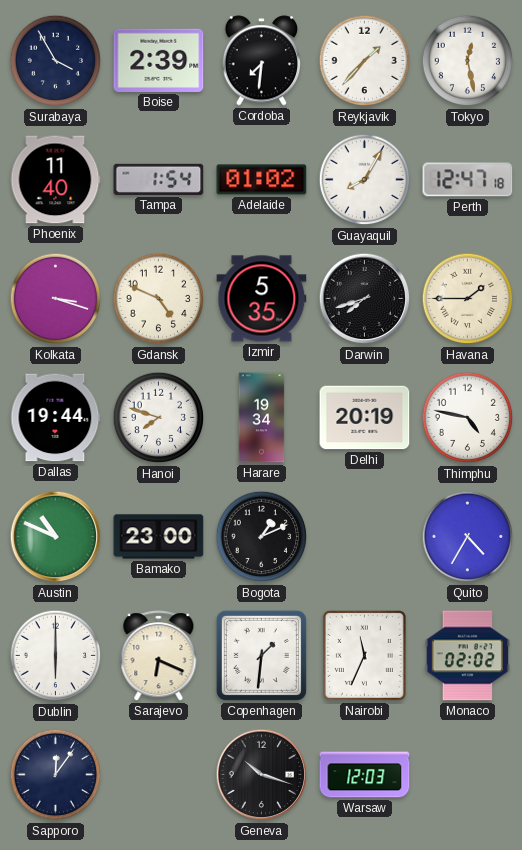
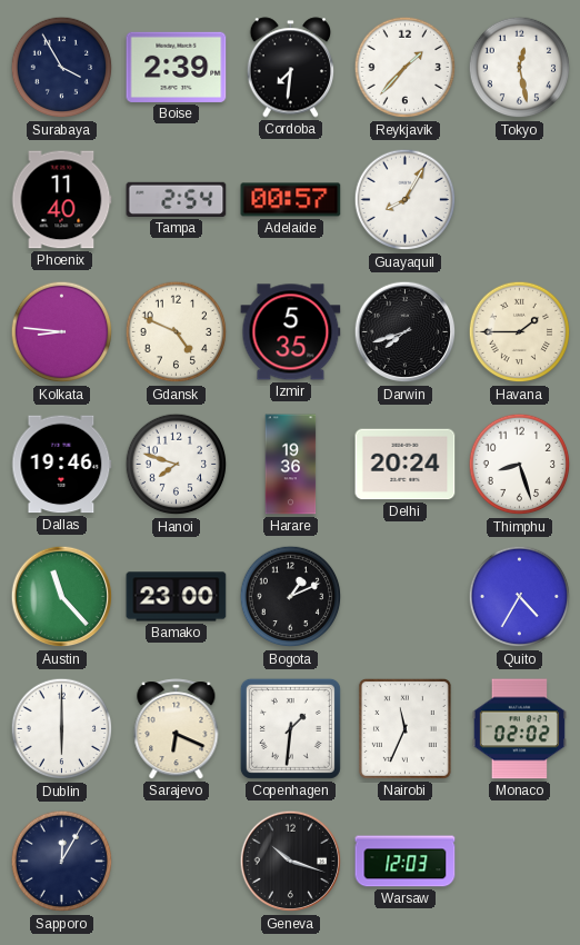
Tampa: 1:54 -> 2:54 (177, 199)
Adelaide: 01:02 -> 00:57 (291, 200)
Perth: 12:47 -> none (468, 180)
Kolkata: 3:18 -> 8:46 (62, 332)
Dallas: 19:44 -> 19:46 (62, 465)
Harare: 19:34 -> 19:36 (291, 465)
Delhi: 20:19 -> 20:24 (406, 465)
Thimphu: 4:47 -> 8:27 (520, 465)
Austin: 10:49 -> 11:23 (62, 597)
Sapporo: 12:06 -> 12:05 (62, 862)
